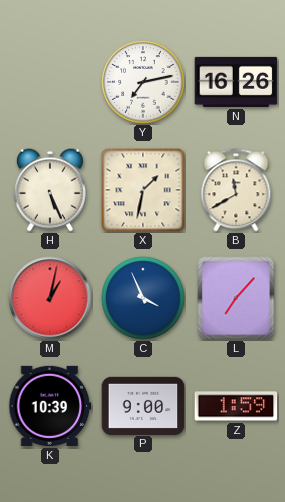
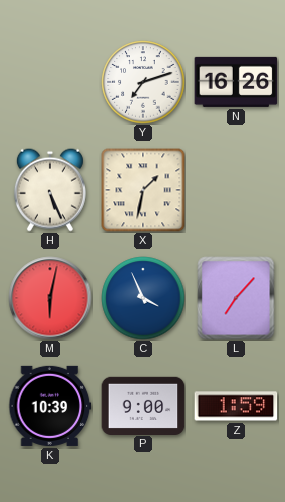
Y: 7:13 -> 7:12 (143, 82)
B: 11:40 -> none (236, 190)
M: 1:02 -> 6:02 (50, 298)
